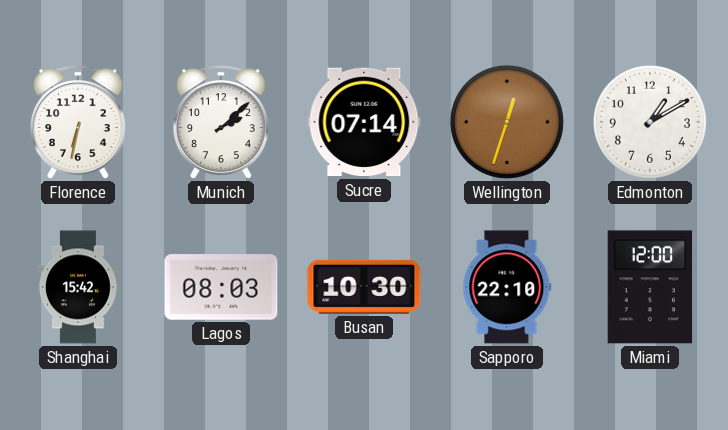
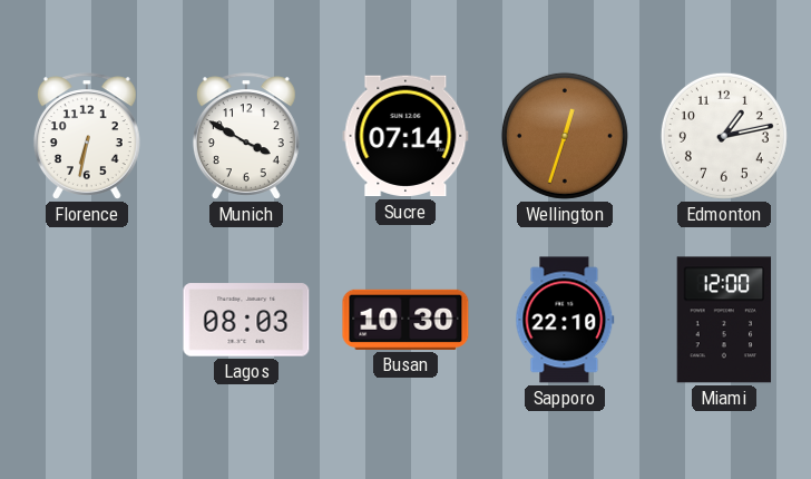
Munich: 2:08 -> 3:50 (246, 136)
Edmonton: 1:10 -> 1:13 (724, 136)
Shanghai: 15:42 -> none (79, 287)
